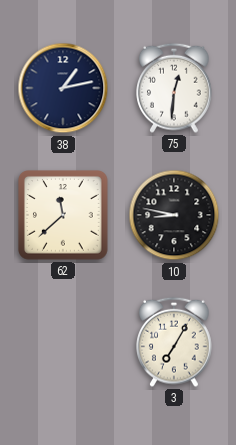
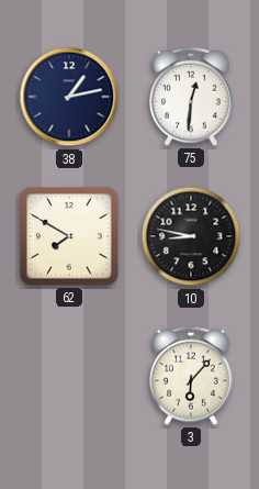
62: 11:38 -> 7:50 (70, 237)
3: 7:05 -> 6:07 (192, 376)
